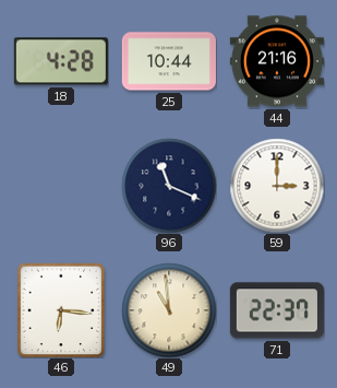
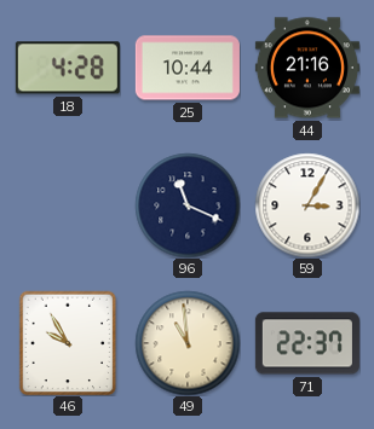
59: 3:00 -> 3:05 (307, 205)
46: 6:16 -> 9:55 (68, 343)
